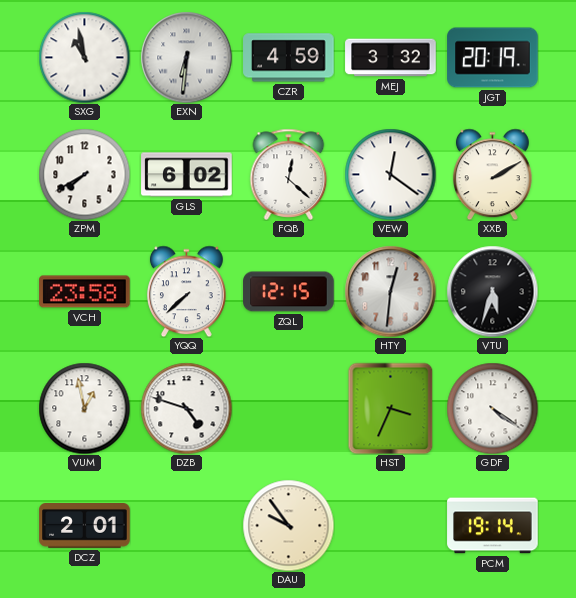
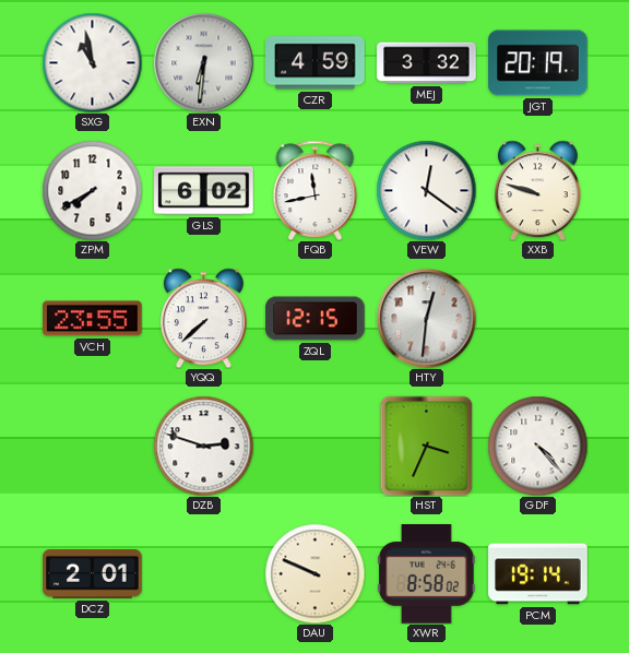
FQB: 12:22 -> 11:43 (316, 190)
XXB: 2:10 -> 9:48 (537, 190)
VCH: 23:58 -> 23:55 (93, 319)
VTU: 5:33 -> none (492, 291)
VUM: 12:58 -> none (84, 408)
DZB: 4:48 -> 2:48 (203, 446)
GDF: 4:21 -> 4:23 (537, 446)
DAU: 9:54 -> 9:49 (314, 573)
XWR: none -> 8:58 (427, 574)
